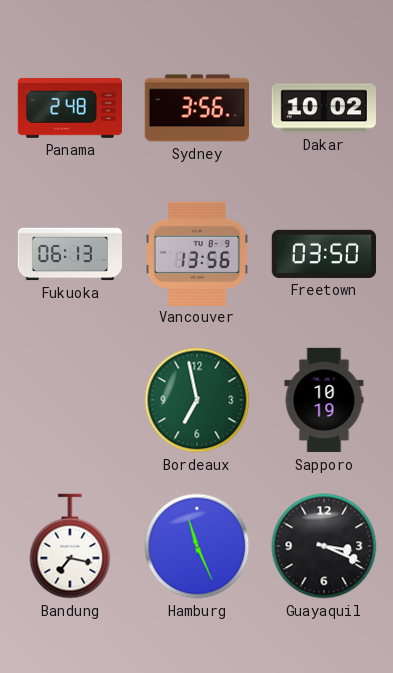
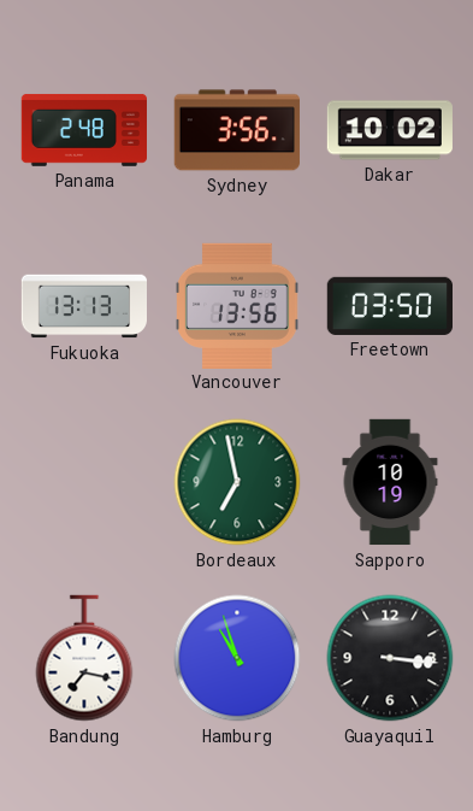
Fukuoka: 06:13 -> 13:13 (84, 306)
Hamburg: 11:26 -> 10:57 (237, 658)
Guayaquil: 3:19 -> 3:16 (390, 658)
